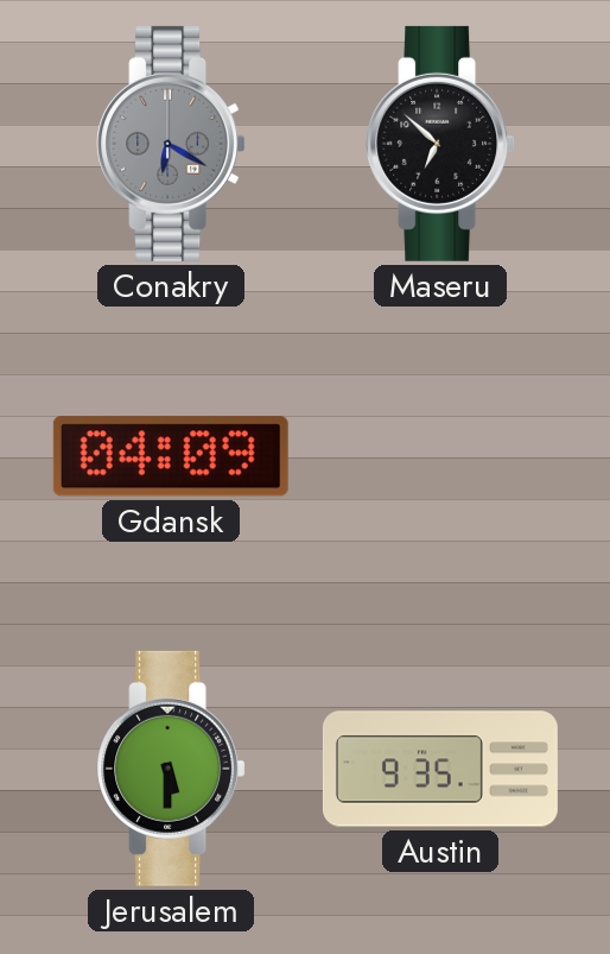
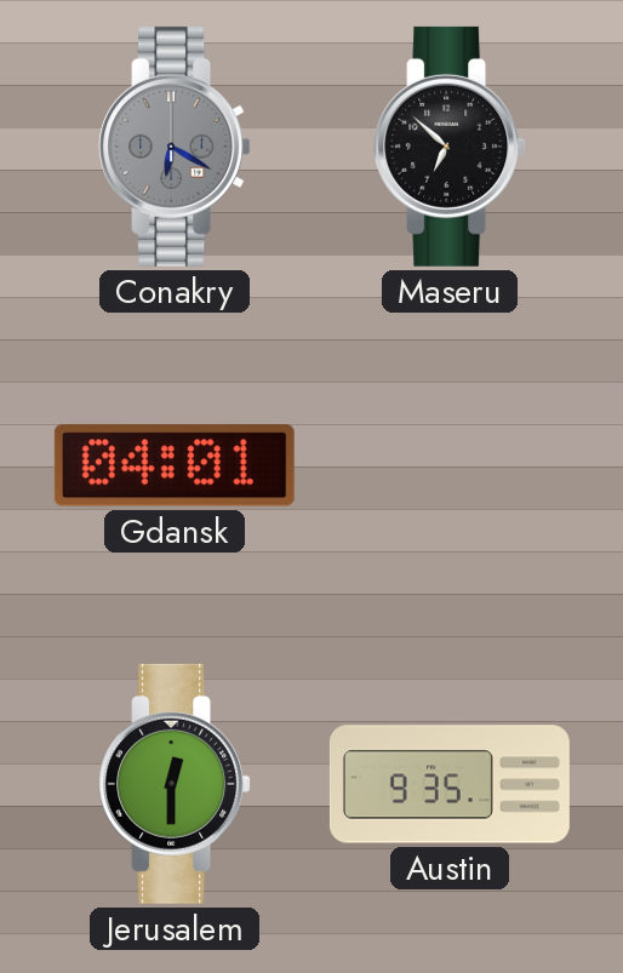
Gdansk: 04:09 -> 04:01 (175, 465)
Jerusalem: 5:30 -> 12:30 (175, 784)
